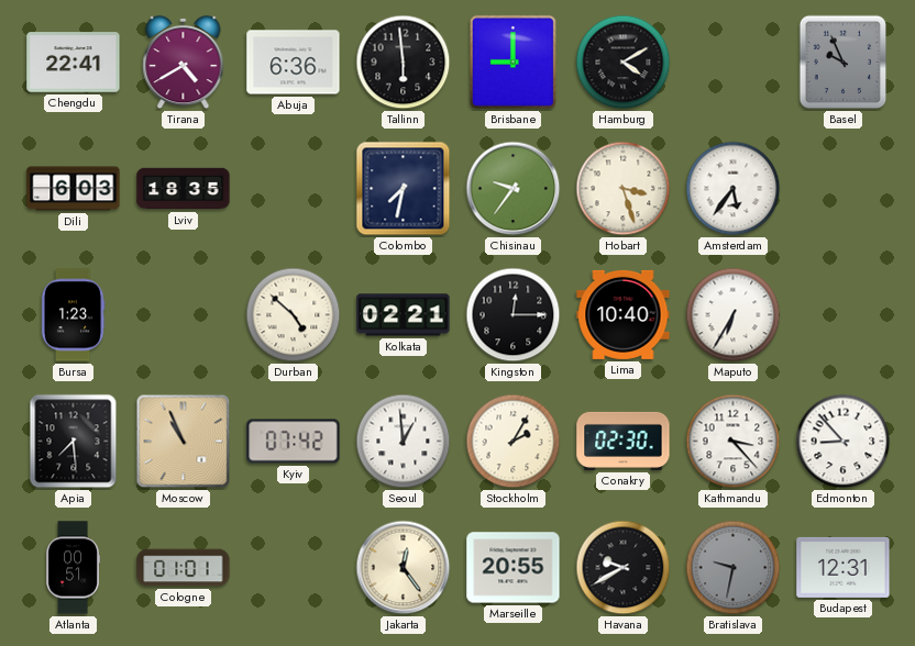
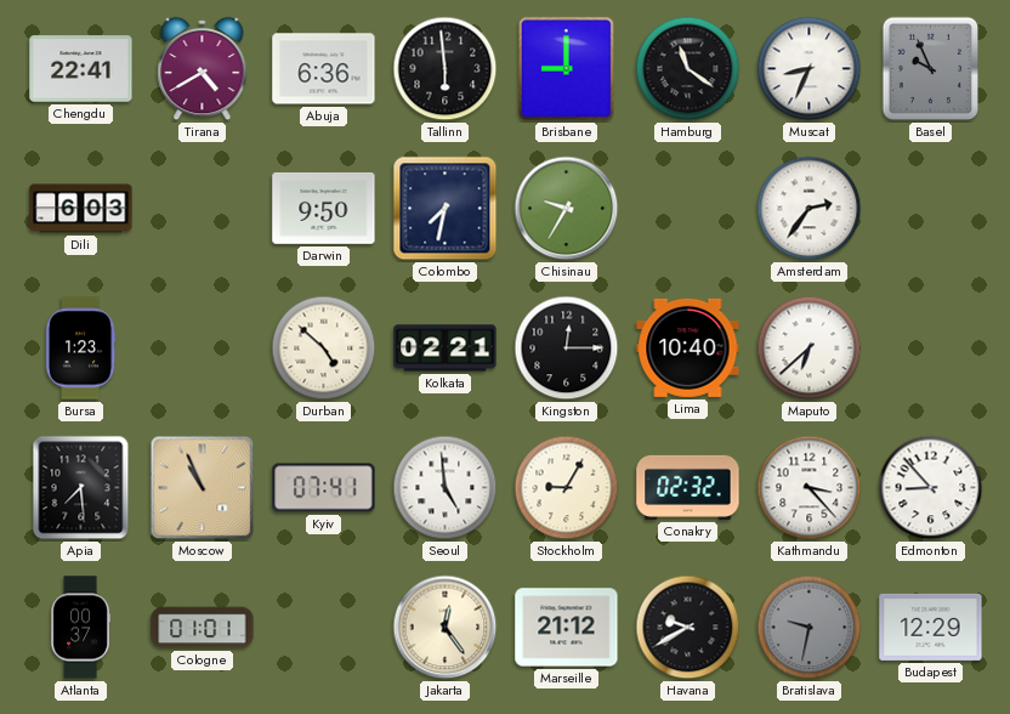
Hamburg: 4:10 -> 11:21 (688, 69)
Muscat: none -> 8:34 (810, 69)
Lviv: 18:35 -> none (184, 189)
Darwin: none -> 9:50 (324, 209)
Chisinau: 9:36 -> 9:35 (567, 209)
Hobart: 3:27 -> none (624, 189)
Amsterdam: 5:36 -> 2:36 (810, 209)
Maputo: 6:35 -> 6:38 (810, 348)
Kyiv: 07:42 -> 07:41 (324, 488)
Seoul: 12:59 -> 4:59 (446, 488)
Stockholm: 2:05 -> 9:05 (567, 488)
Conakry: 02:30 -> 02:32 (688, 487)
Atlanta: 00:51 -> 00:37 (80, 628)
Marseille: 20:55 -> 21:12 (567, 628)
Budapest: 12:31 -> 12:29 (931, 627)
